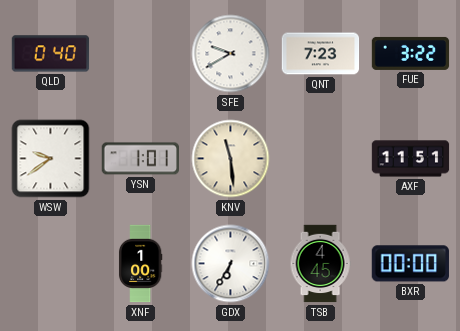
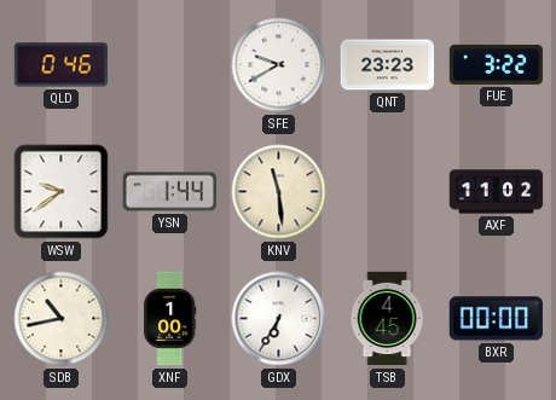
QLD: 0:40 -> 0:46 (62, 65)
QNT: 7:23 -> 23:23 (388, 65)
YSN: 1:01 -> 1:44 (169, 192)
AXF: 11:51 -> 11:02 (497, 192)
SDB: none -> 10:43 (62, 319)
